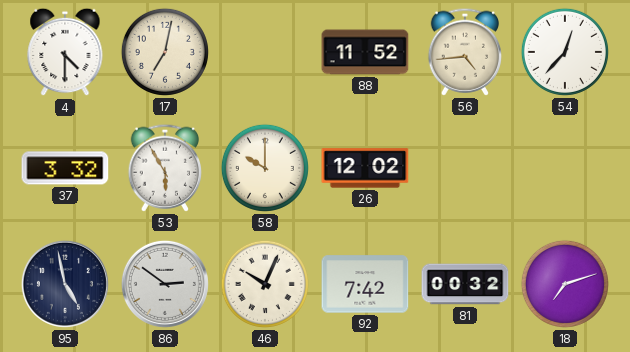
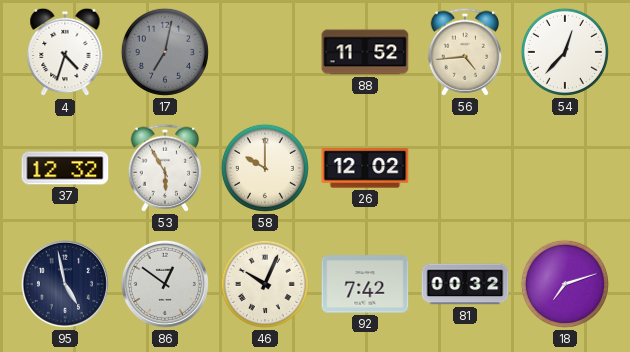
4: 4:30 -> 4:33 (65, 52)
17 dial: cream -> grey (165, 52)
37: 3:32 -> 12:32 (65, 168)
86: 2:51 -> 12:51 (165, 284)
